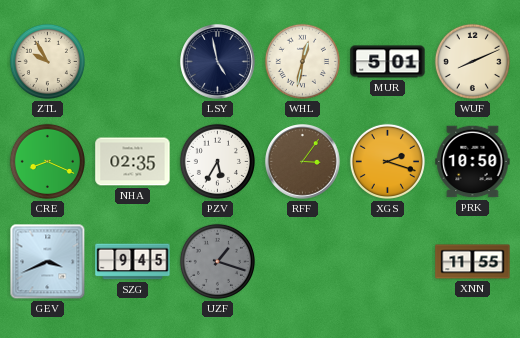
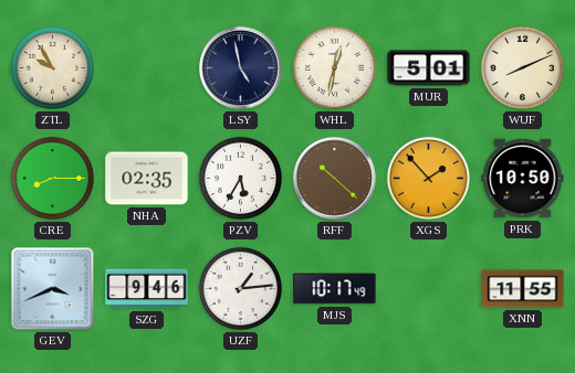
CRE: 8:19 -> 8:15 (52, 178)
RFF: 3:06 -> 10:22 (335, 179)
XGS: 2:18 -> 1:53 (428, 178)
SZG: 9:45 -> 9:46 (147, 289)
UZF: 1:18 -> 1:14 (240, 288)
UZF dial: grey -> white (240, 288)
MJS: none -> 10:17 (335, 289)
